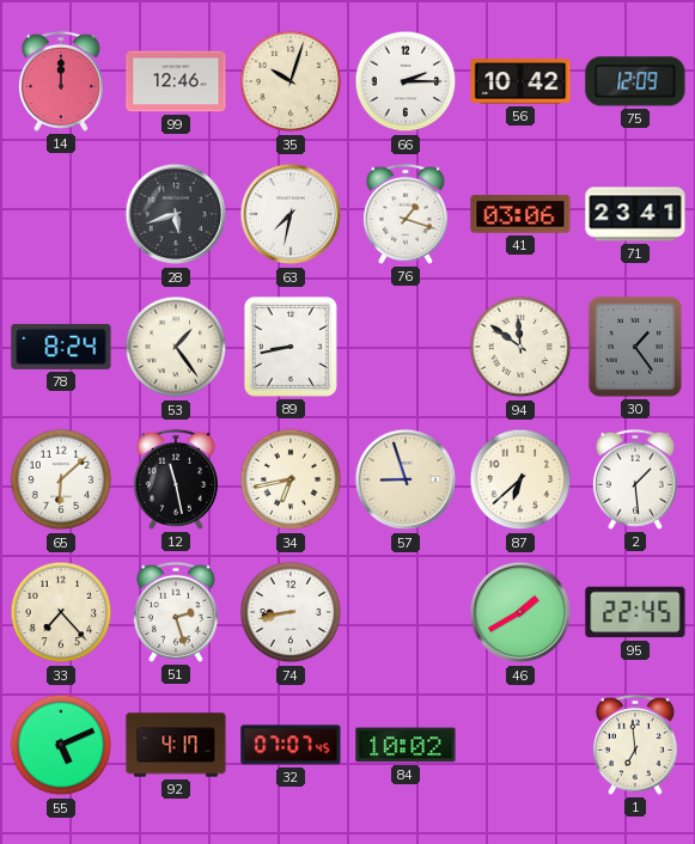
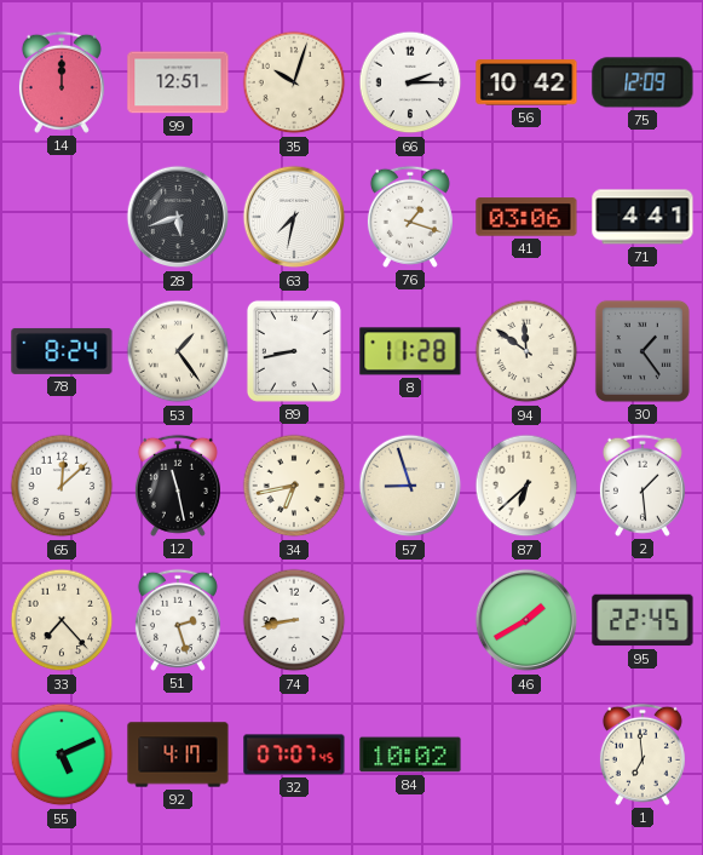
99: 12:46 -> 12:51 (178, 82)
71: 23:41 -> 4:41 (643, 217)
8: none -> 11:28 (410, 351)
65: 6:08 -> 12:08 (62, 486)
